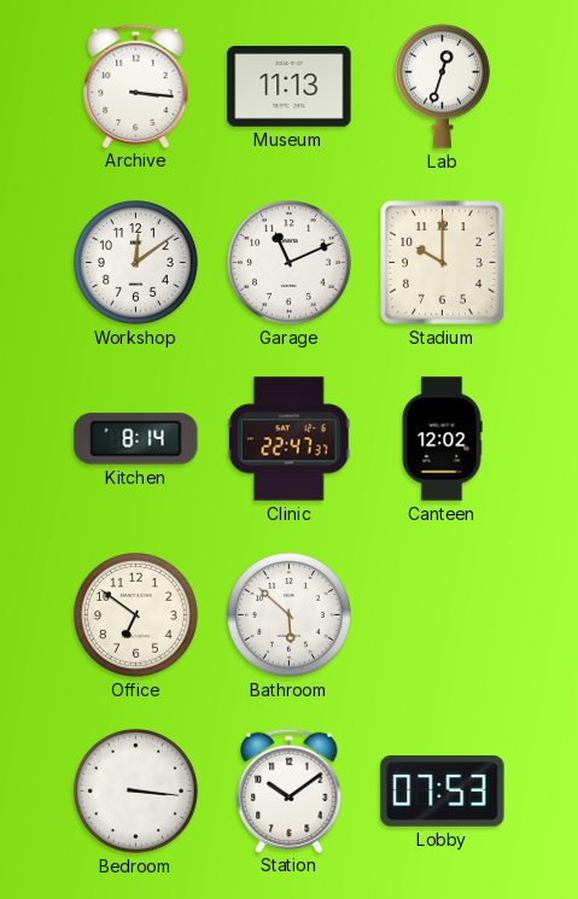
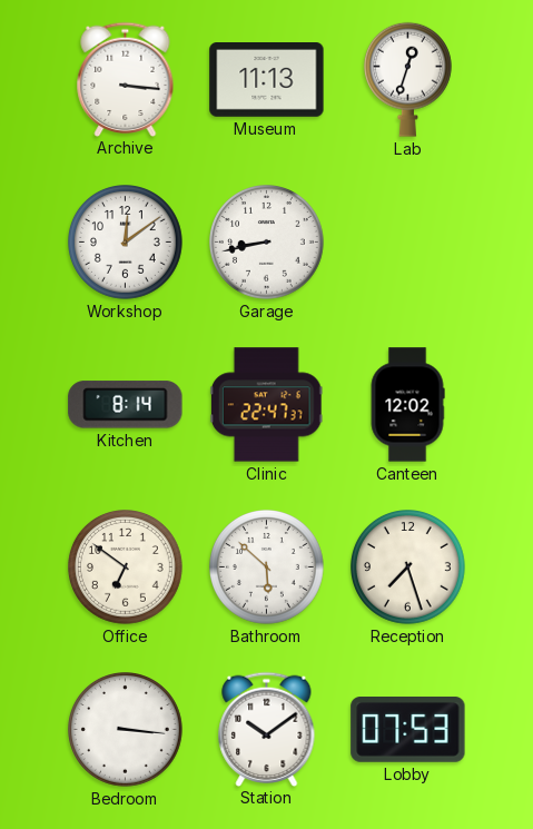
Garage: 11:11 -> 8:43 (267, 243)
Stadium: 10:00 -> none (443, 263)
Reception: none -> 7:27 (408, 568)
